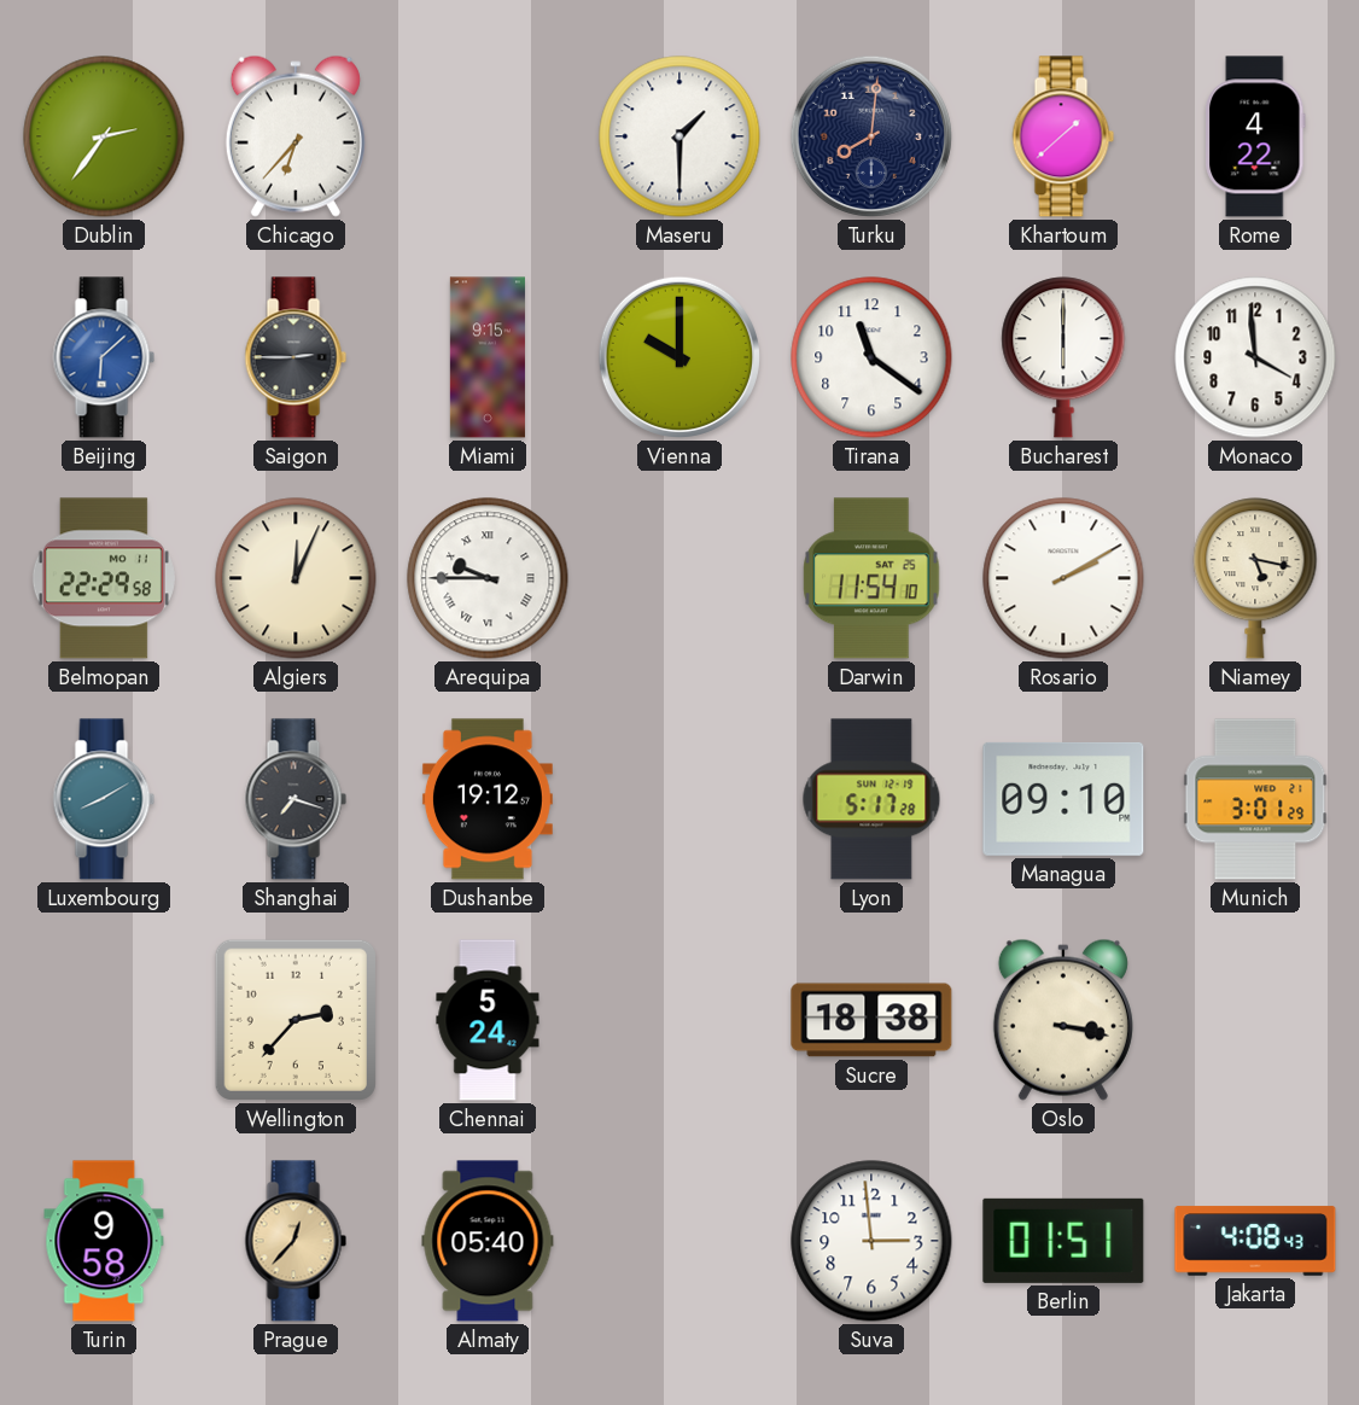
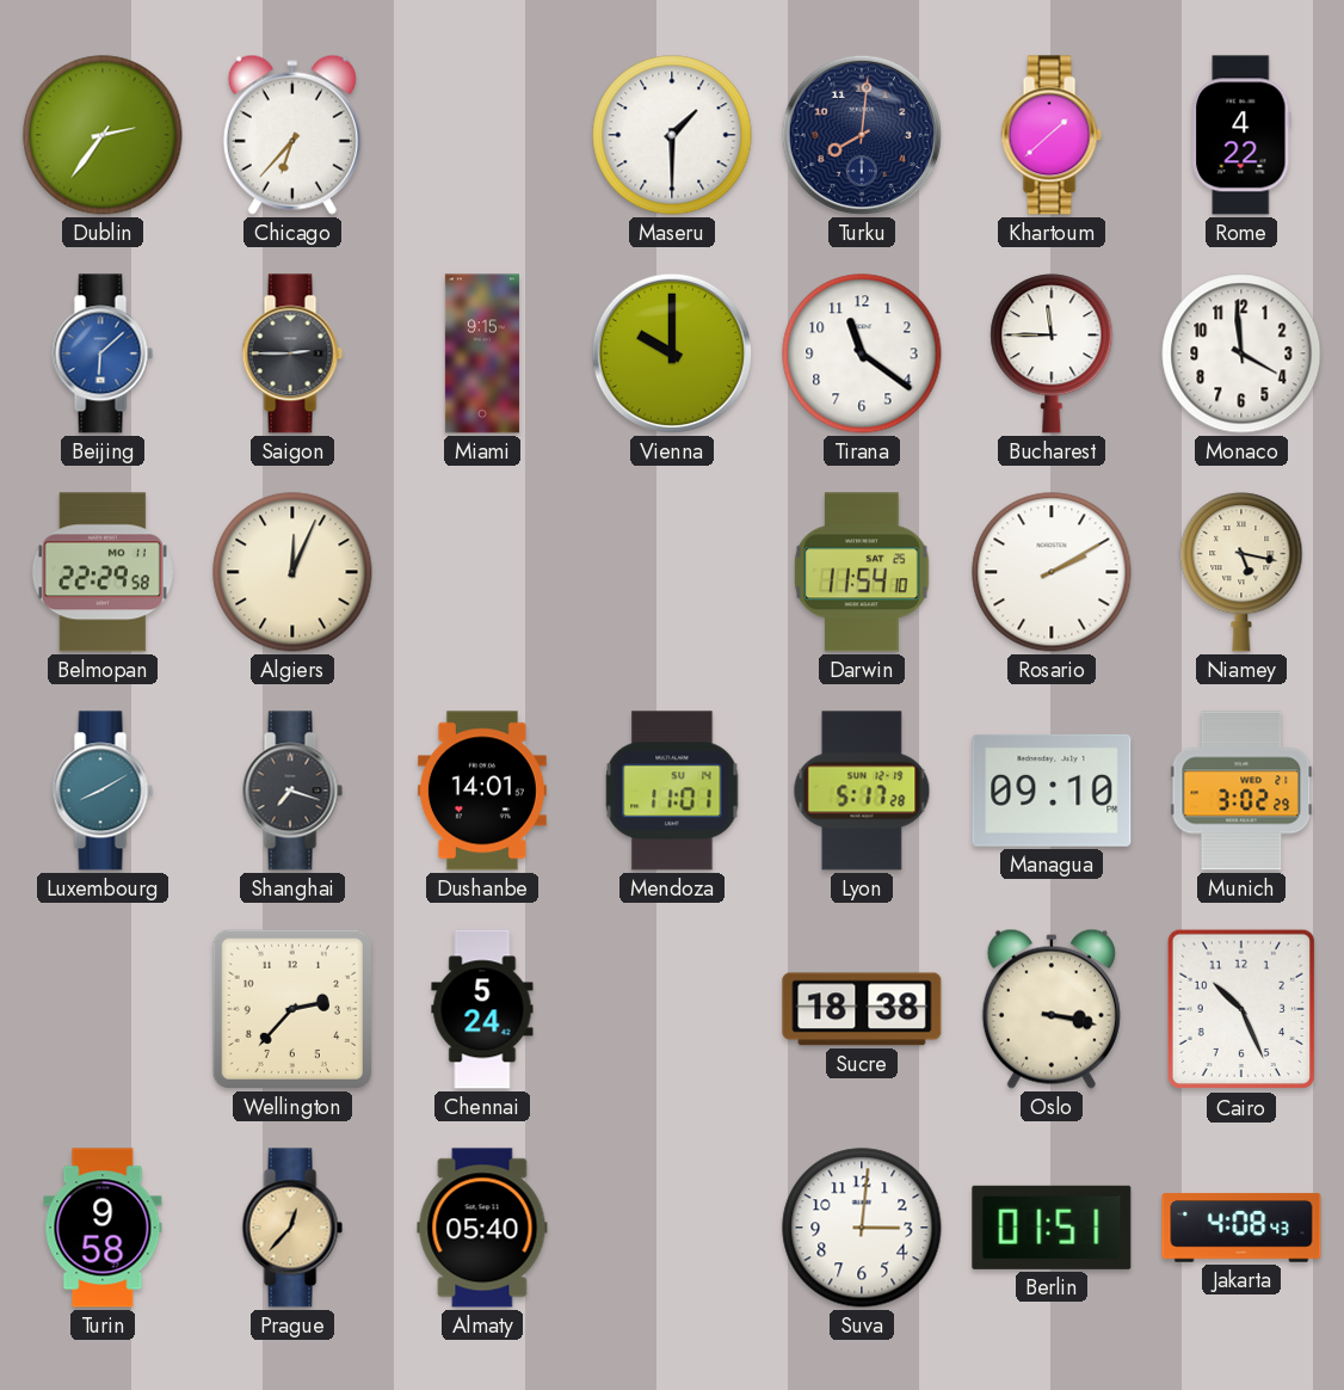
Bucharest: 6:00 -> 11:45 (1052, 353)
Arequipa: 9:45 -> none (488, 578)
Dushanbe: 19:12 -> 14:01 (482, 791)
Mendoza: none -> 11:01 (672, 791)
Munich: 3:01 -> 3:02 (1241, 791)
Cairo: none -> 10:26 (1240, 1009)
Suva: 2:59 -> 3:01 (862, 1228)
